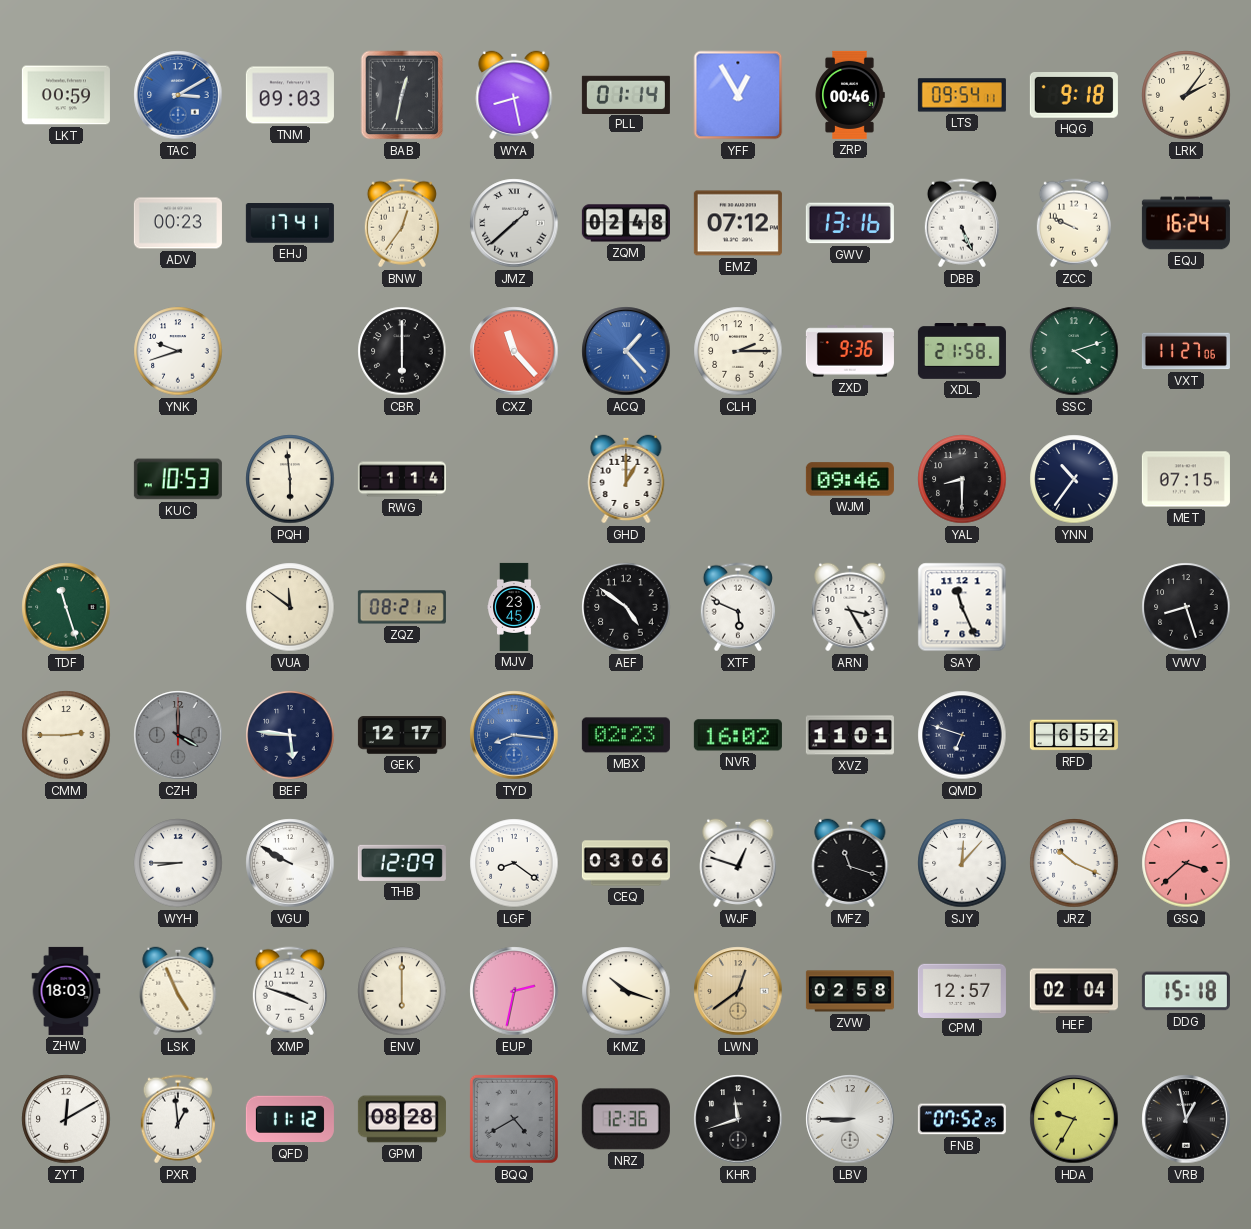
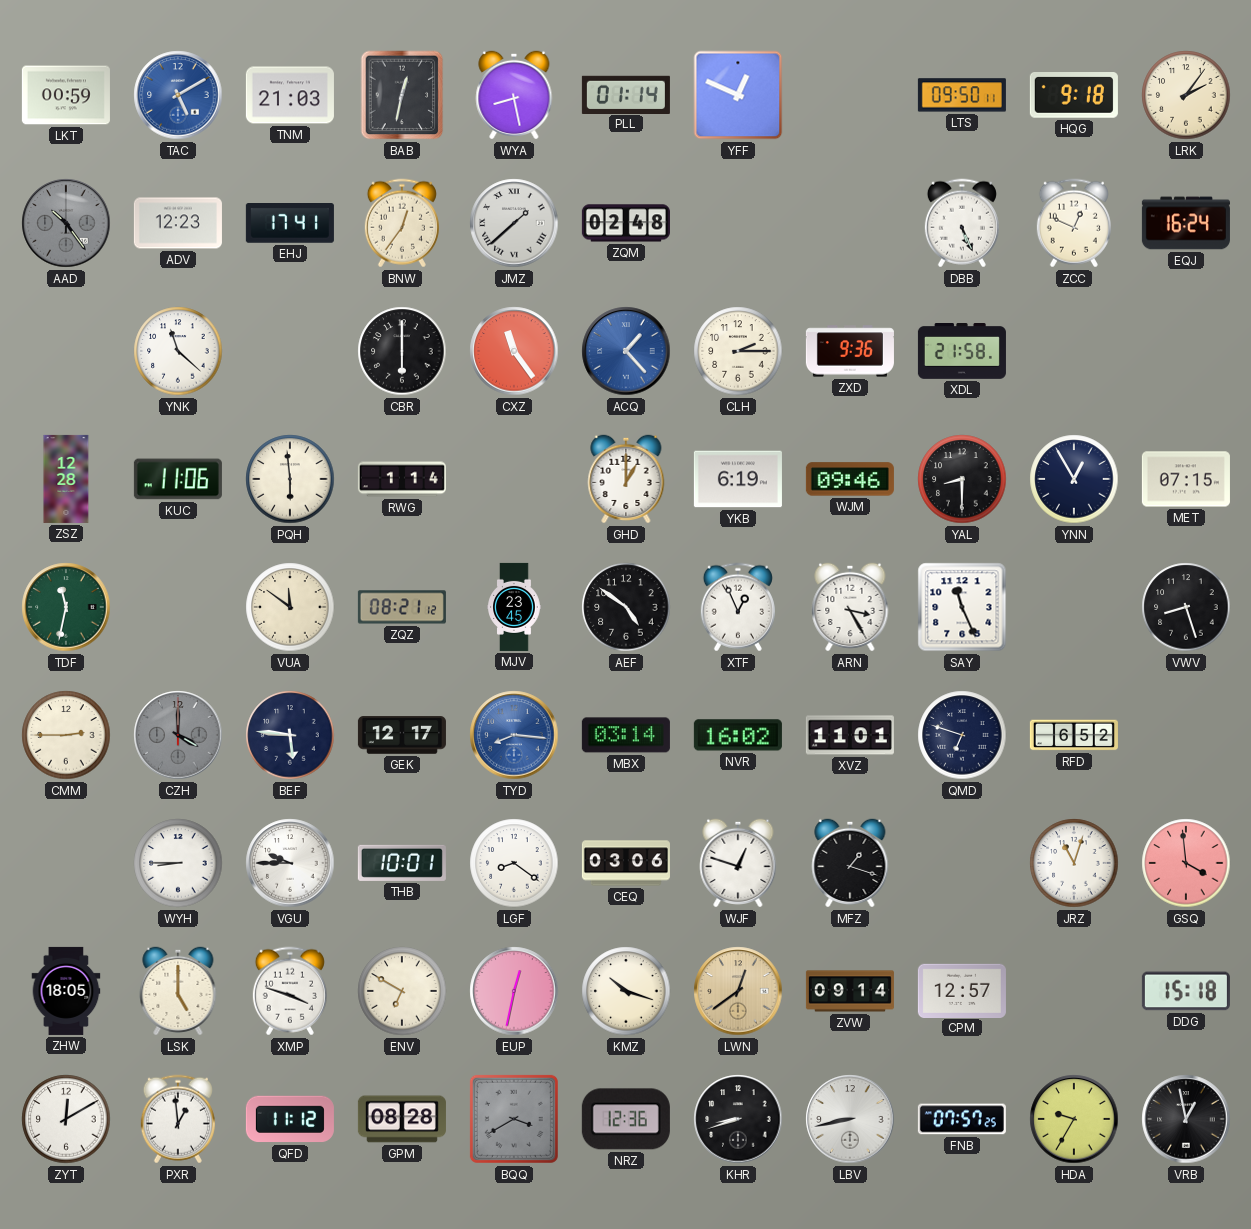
TAC: 3:10 -> 5:10 (178, 95)
TNM: 09:03 -> 21:03 (290, 95)
YFF: 12:55 -> 12:49 (738, 95)
ZRP: 00:46 -> none (850, 95)
LTS: 09:54 -> 09:50 (962, 95)
AAD: none -> 10:24 (66, 223)
ADV: 00:23 -> 12:23 (178, 223)
EMZ: 07:12 -> none (738, 223)
GWV: 13:16 -> none (850, 223)
ZCC: 9:49 -> 12:49 (1074, 223)
YNK: 9:42 -> 11:22 (178, 351)
CXZ: 11:23 -> 11:24 (514, 351)
SSC: 4:12 -> none (1074, 351)
VXT: 11:27 -> none (1186, 351)
ZSZ: none -> 12:28 (66, 479)
KUC: 10:53 -> 11:06 (178, 479)
YKB: none -> 6:19 (738, 479)
YNN: 10:36 -> 12:55 (1074, 479)
TDF: 11:27 -> 11:32 (66, 607)
XTF: 5:49 -> 12:56 (738, 607)
MBX: 02:23 -> 03:14 (626, 735)
VGU: 9:50 -> 9:45 (290, 863)
THB: 12:09 -> 10:01 (402, 863)
MFZ: 11:18 -> 1:18 (850, 863)
SJY: 12:07 -> none (962, 863)
JRZ: 10:19 -> 11:03 (1074, 863)
GSQ: 3:38 -> 3:59 (1186, 863)
ZHW: 18:03 -> 18:05 (66, 991)
LSK: 4:56 -> 5:00 (178, 991)
ENV: 6:00 -> 6:50 (402, 991)
EUP: 2:32 -> 12:32 (514, 991)
ZVW: 02:58 -> 09:14 (850, 991)
HEF: 02:04 -> none (1074, 991)
BQQ: 4:40 -> 3:40 (514, 1119)
KHR: 11:42 -> 8:42 (738, 1119)
LBV: 8:45 -> 8:43 (850, 1119)
FNB: 07:52 -> 07:57 (962, 1119)
